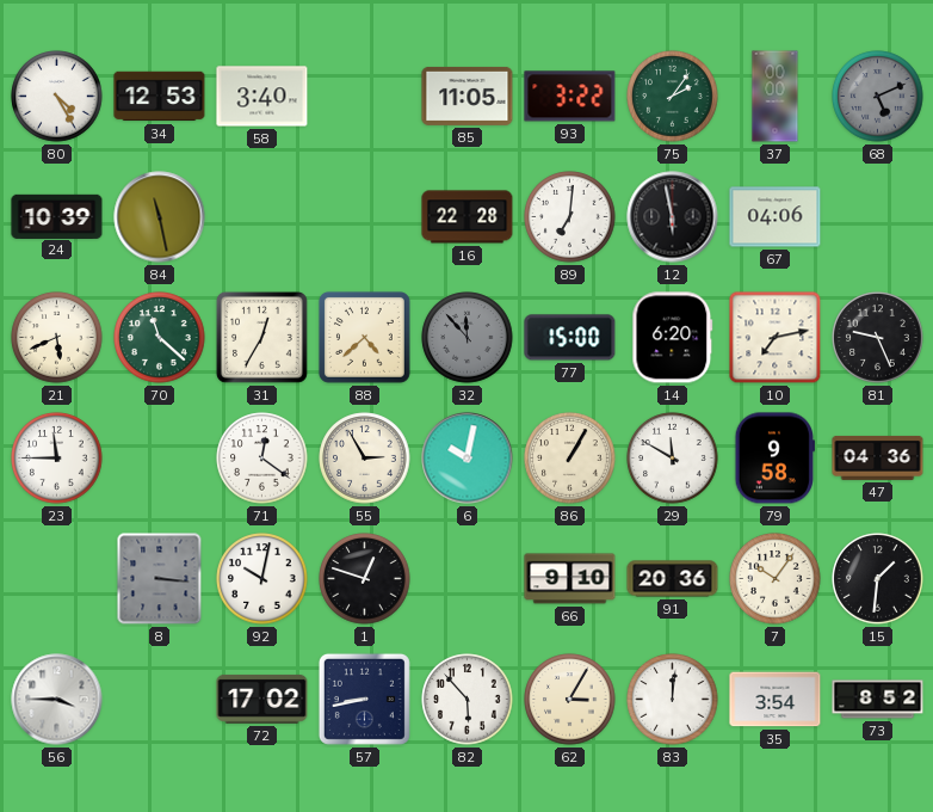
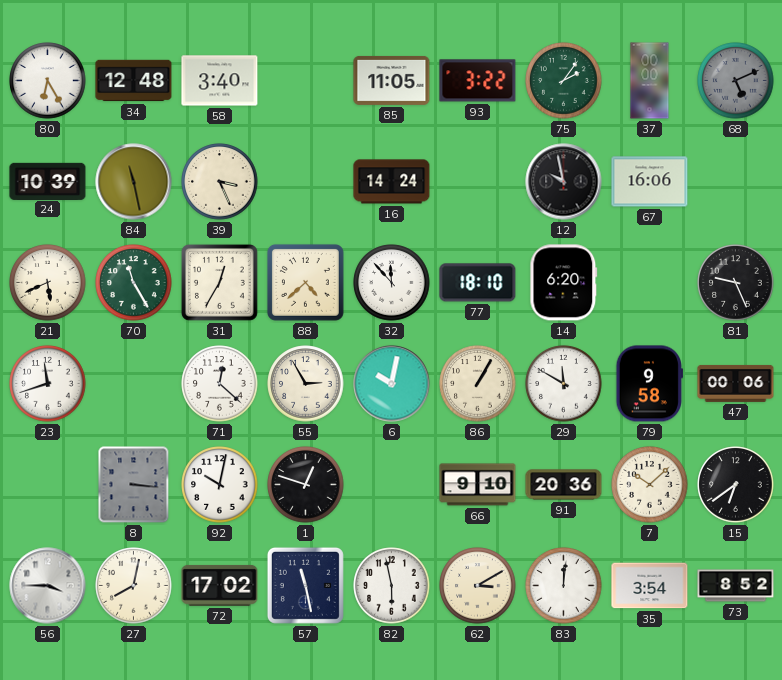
80: 4:25 -> 6:25 (48, 81)
34: 12:53 -> 12:48 (134, 81)
39: none -> 3:26 (220, 182)
16: 22:28 -> 14:24 (392, 182)
89: 7:01 -> none (570, 217)
12: 5:58 -> 9:58 (564, 182)
67: 04:06 -> 16:06 (650, 182)
70: 11:22 -> 11:25 (134, 283)
32 dial: grey -> white (392, 283)
77: 15:00 -> 18:10 (478, 283)
10: 7:13 -> none (776, 338)
23: 11:45 -> 11:42 (48, 384)
71: 12:21 -> 12:22 (220, 384)
47: 04:36 -> 00:06 (736, 383)
7: 10:06 -> 10:08 (650, 485)
15: 1:31 -> 6:39 (736, 485)
27: none -> 8:02 (134, 586)
57: 8:43 -> 11:28 (305, 585)
82: 5:53 -> 5:58 (392, 586)
62: 3:05 -> 3:10 (478, 586)
